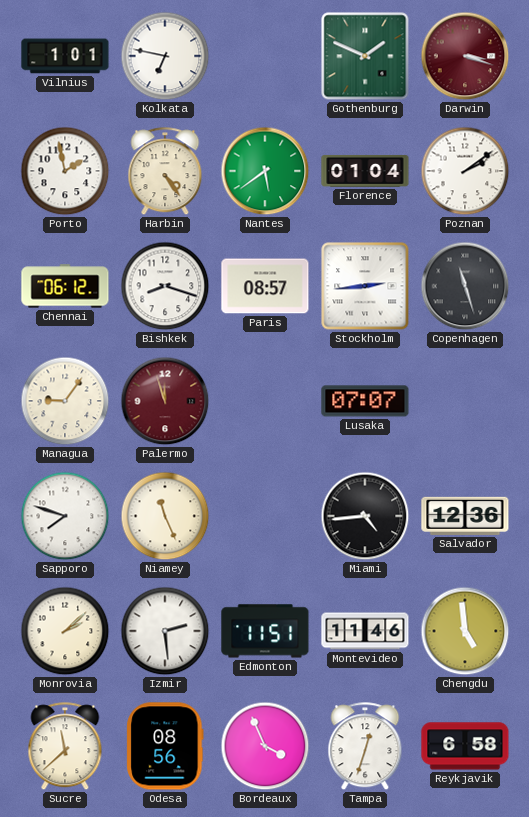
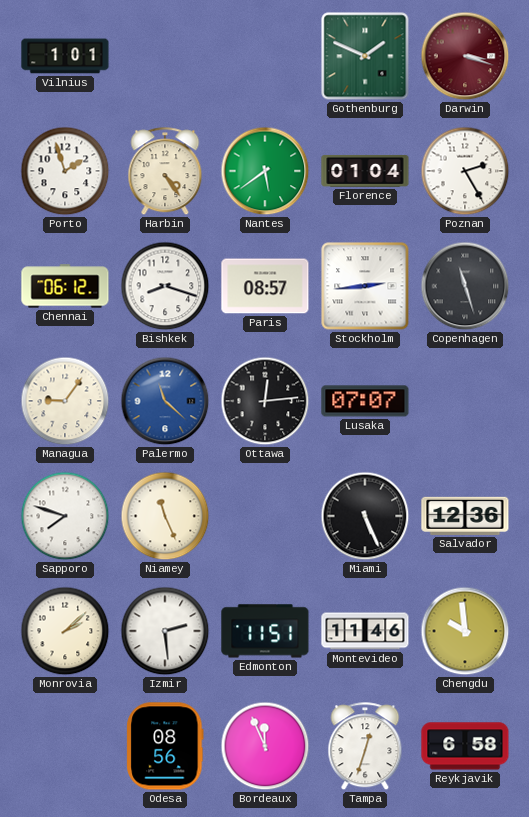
Kolkata: 6:47 -> none (165, 56)
Porto: 1:58 -> 1:57 (65, 171)
Poznan: 2:09 -> 2:25 (465, 171)
Palermo: 11:57 -> 11:22 (165, 401)
Palermo dial: burgundy -> blue (165, 401)
Ottawa: none -> 12:14 (265, 401)
Miami: 4:44 -> 5:26 (365, 516)
Chengdu: 4:59 -> 9:59 (465, 631)
Sucre: 11:38 -> none (65, 747)
Bordeaux: 3:56 -> 11:56 (265, 746)
